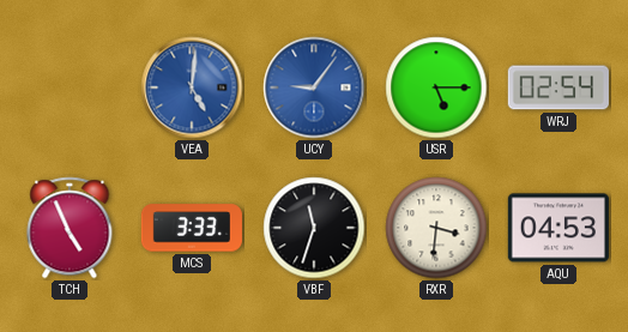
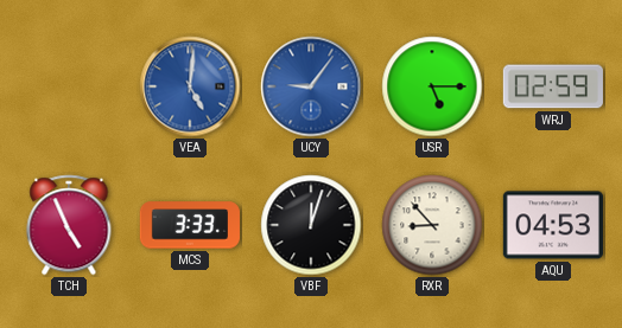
WRJ: 02:54 -> 02:59 (553, 86)
VBF: 11:33 -> 12:03 (311, 225)
RXR: 3:31 -> 8:53 (432, 225)
